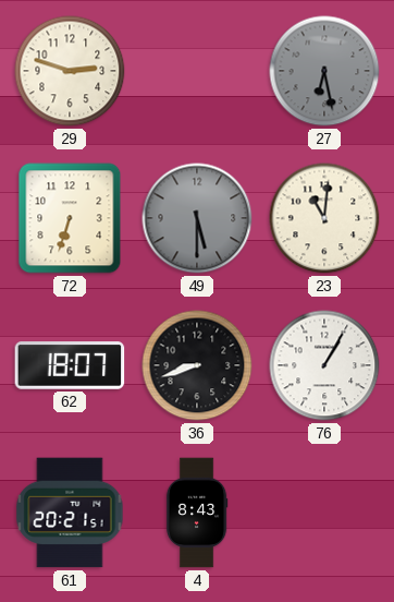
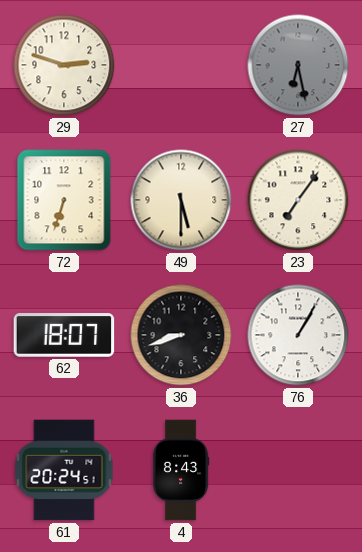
49 dial: grey -> cream (181, 200)
23: 11:01 -> 7:06 (298, 200)
61: 20:21 -> 20:24 (64, 470)
